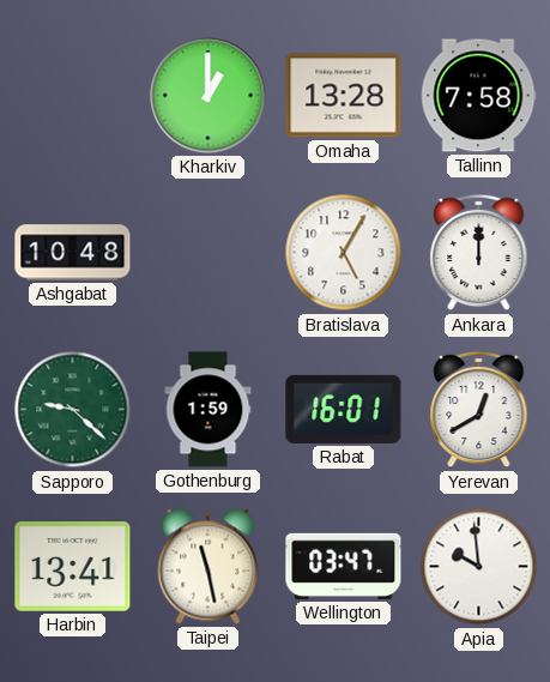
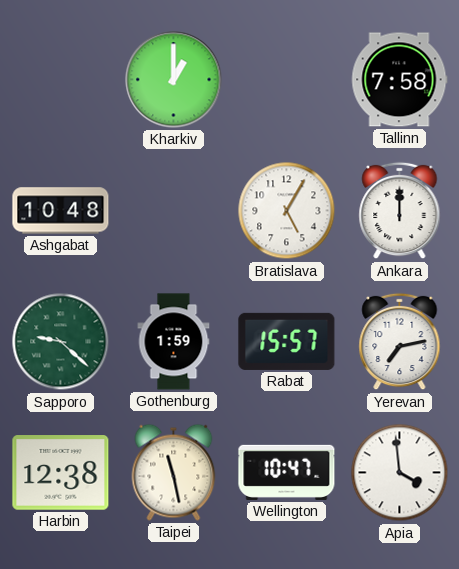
Omaha: 13:28 -> none (344, 96)
Rabat: 16:01 -> 15:57 (287, 341)
Yerevan: 12:40 -> 7:13 (400, 342)
Harbin: 13:41 -> 12:38 (61, 473)
Wellington: 03:47 -> 10:47 (287, 472)
Apia: 9:59 -> 3:59 (400, 473)
